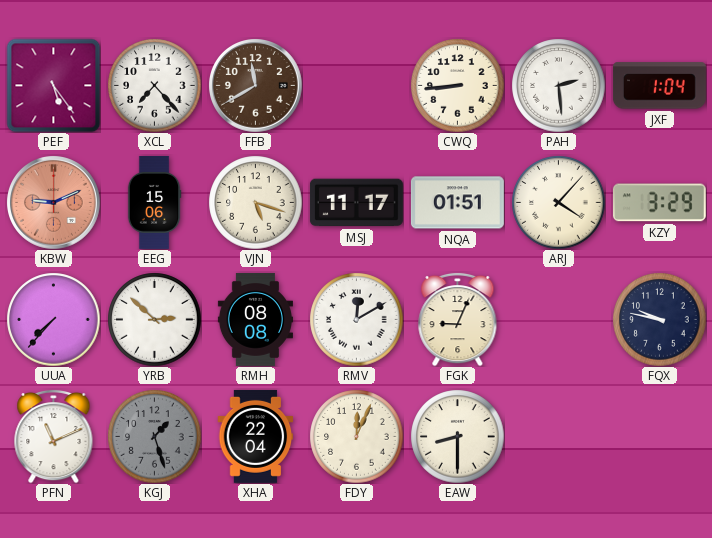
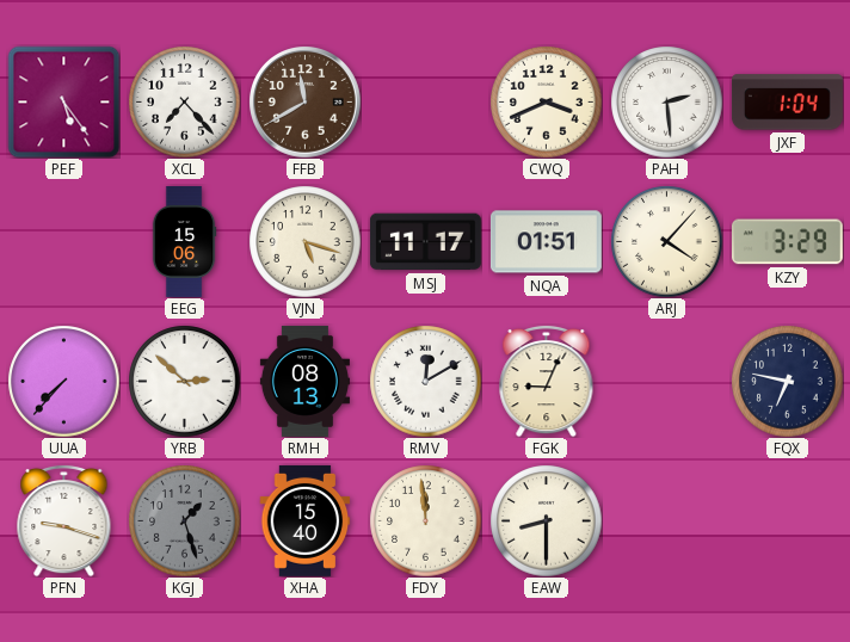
CWQ: 8:44 -> 3:41 (546, 101)
KBW: 9:11 -> none (54, 203)
RMH: 08:08 -> 08:13 (304, 381)
FQX: 9:47 -> 6:47 (787, 381)
PFN: 11:11 -> 9:18 (64, 520)
XHA: 22:04 -> 15:40 (306, 520)
FDY: 12:04 -> 11:59 (425, 520)
